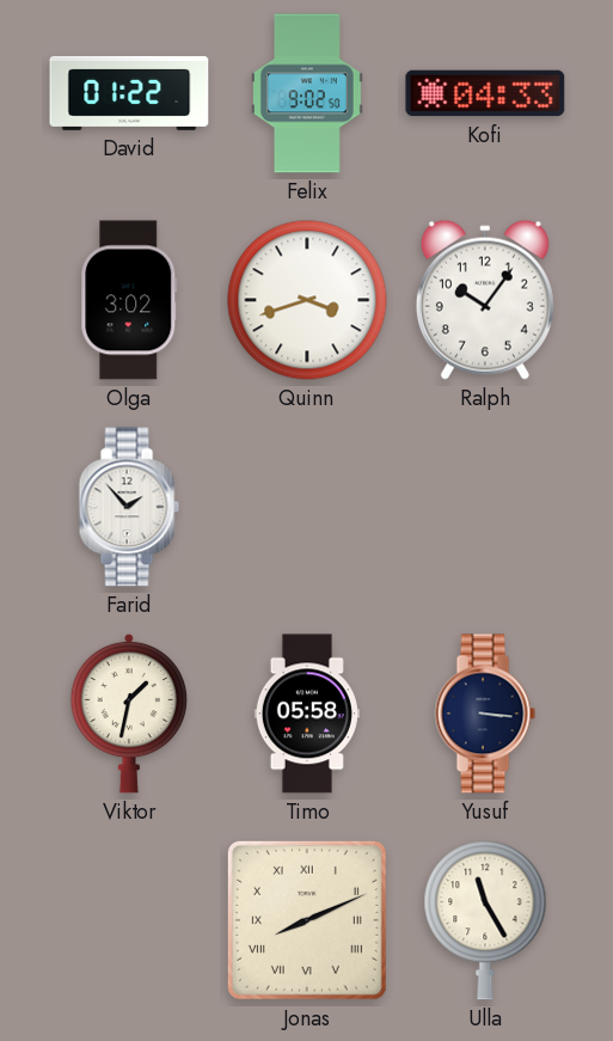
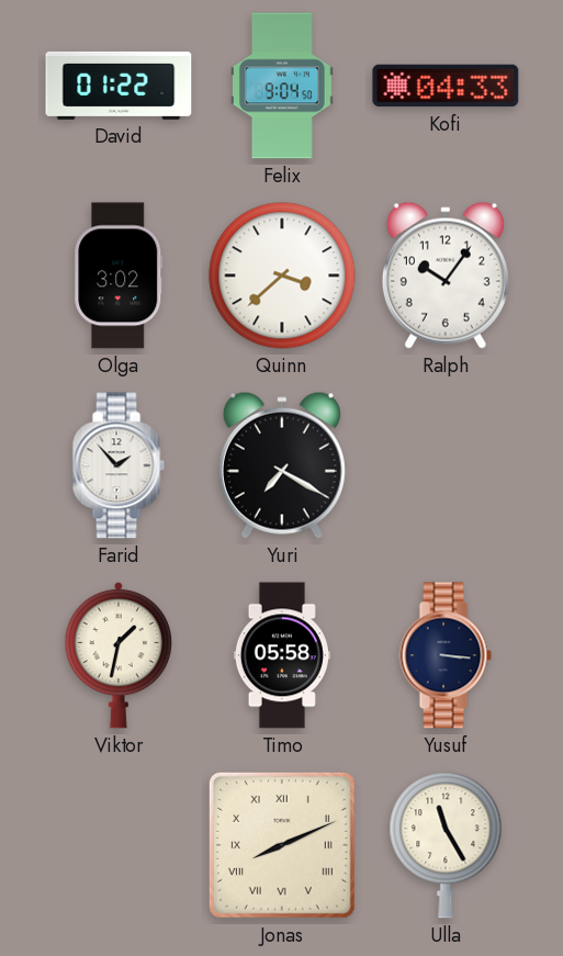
Felix: 9:02 -> 9:04 (282, 86)
Quinn: 3:42 -> 3:38 (282, 275)
Yuri: none -> 7:20 (282, 465)
